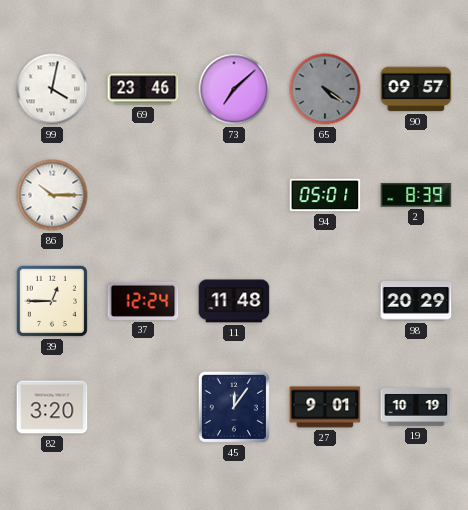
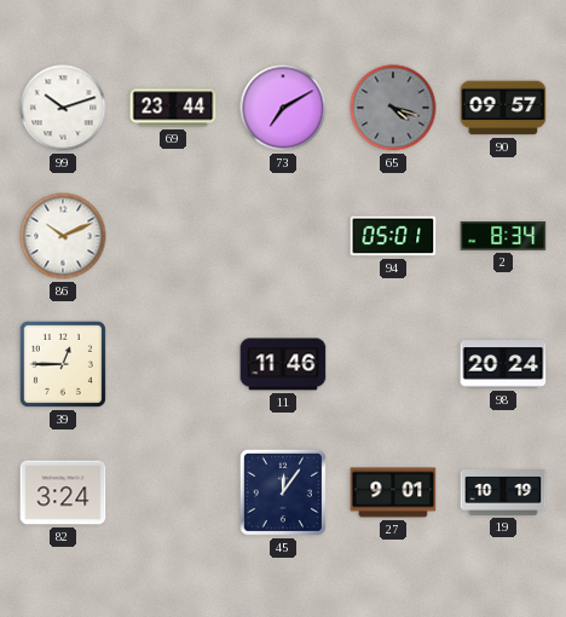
99: 4:02 -> 10:12 (63, 108)
69: 23:46 -> 23:44 (173, 108)
73: 7:08 -> 7:10 (283, 108)
65: 4:21 -> 4:18 (393, 108)
86: 10:15 -> 10:11 (63, 236)
2: 8:39 -> 8:34 (503, 237)
37: 12:24 -> none (143, 301)
11: 11:48 -> 11:46 (283, 364)
98: 20:29 -> 20:24 (503, 364)
82: 3:20 -> 3:24 (63, 492)
